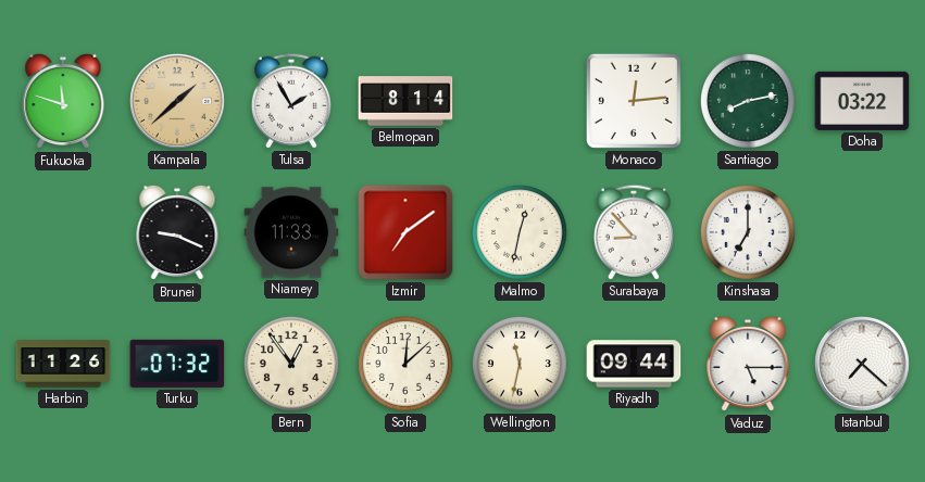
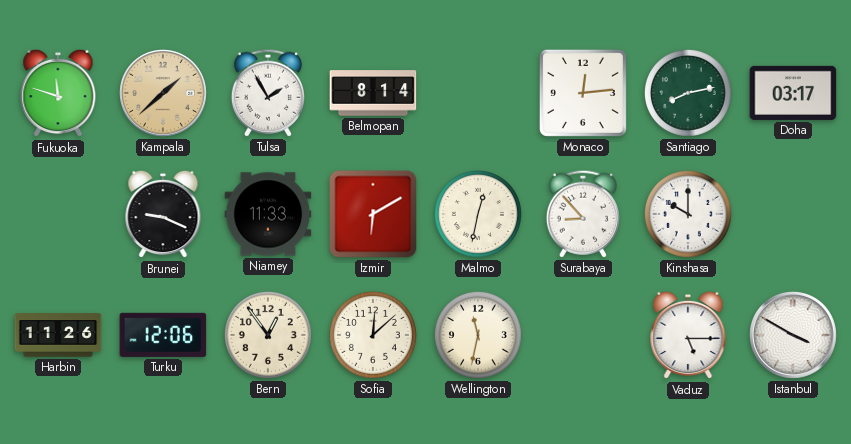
Doha: 03:22 -> 03:17 (793, 93)
Izmir: 7:09 -> 6:10 (373, 214)
Kinshasa: 7:00 -> 10:00 (688, 214)
Turku: 07:32 -> 12:06 (163, 335)
Riyadh: 09:44 -> none (634, 364)
Istanbul: 7:22 -> 3:50 (794, 336)
